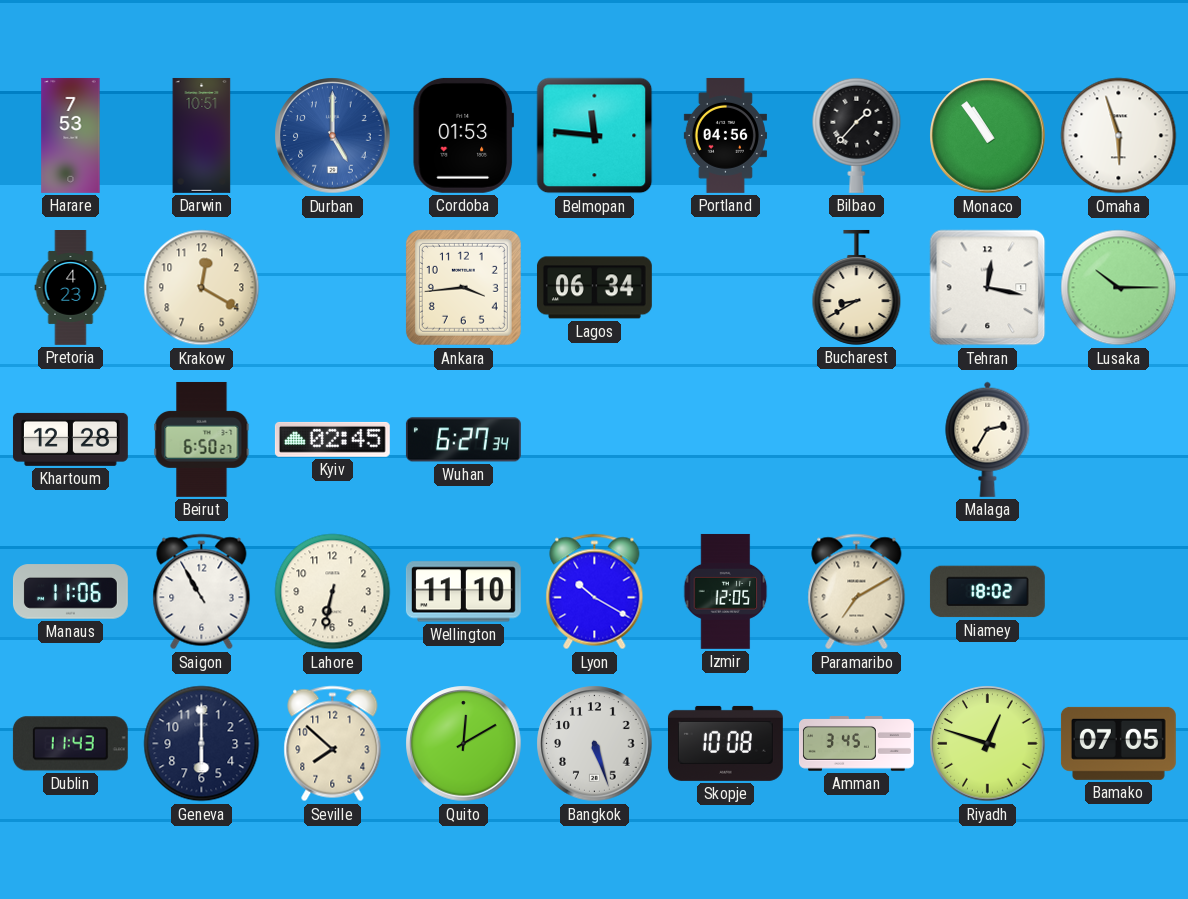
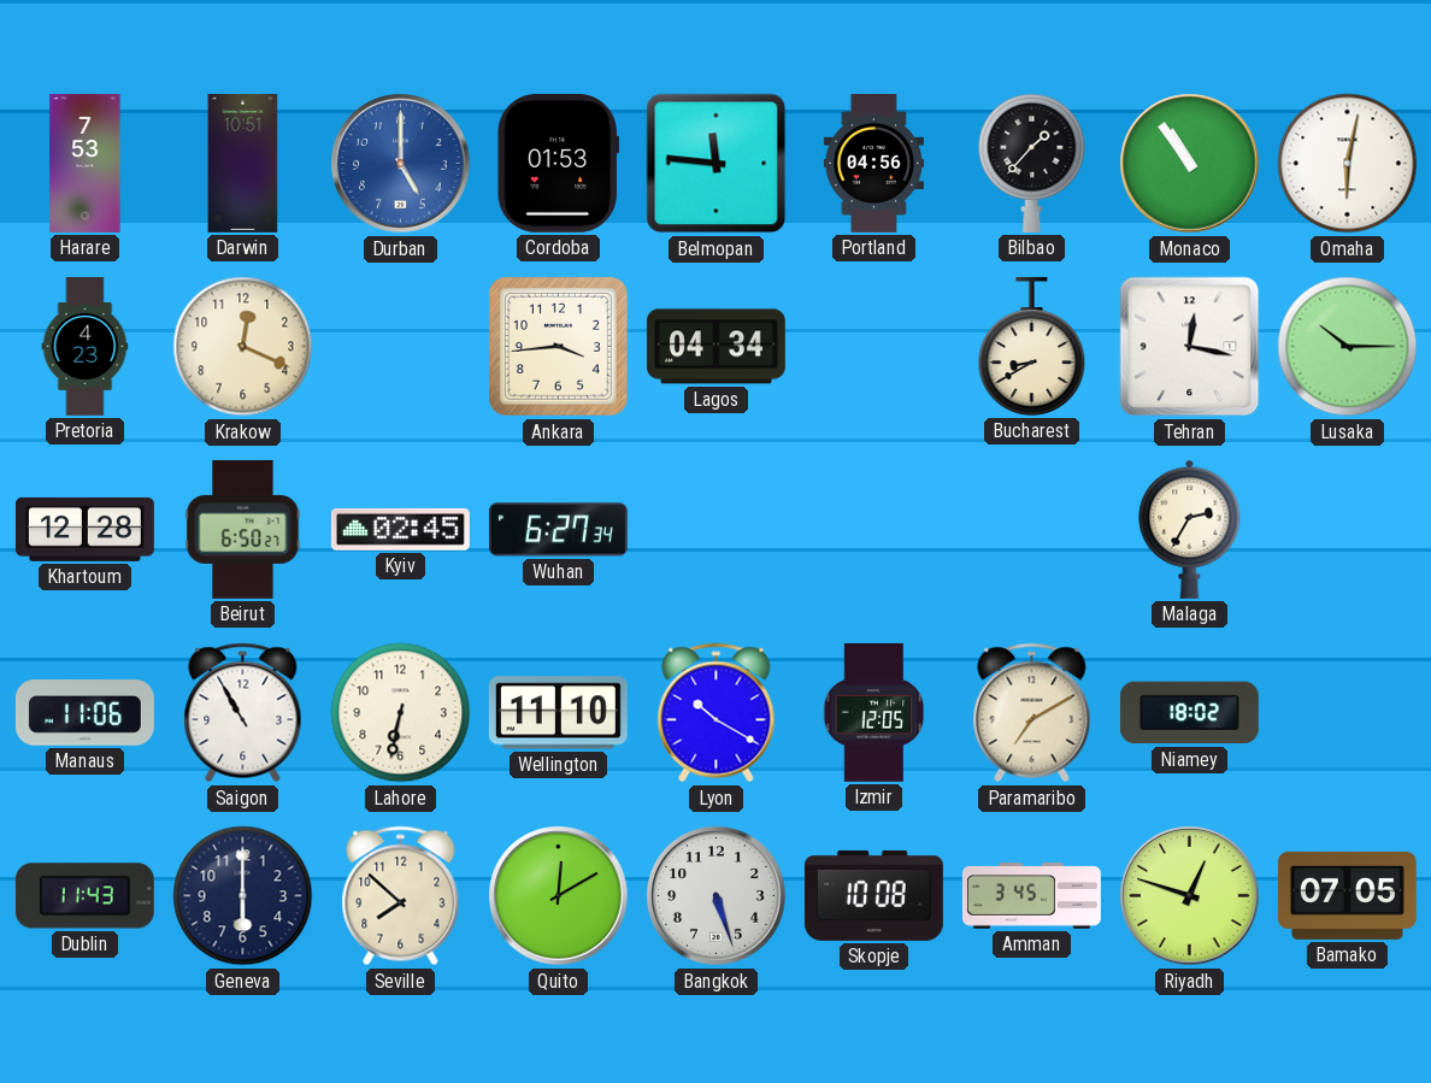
Omaha: 5:57 -> 6:02 (1348, 164)
Krakow: 12:20 -> 12:19 (243, 347)
Lagos: 06:34 -> 04:34 (715, 347)
